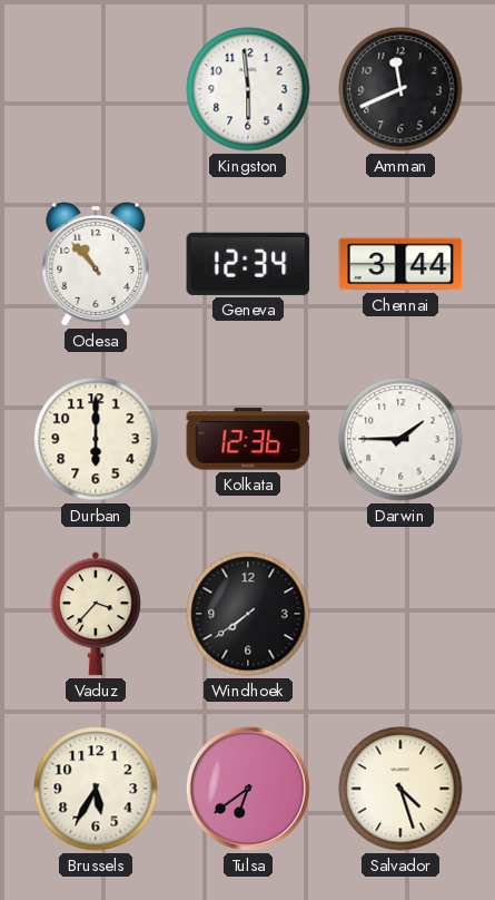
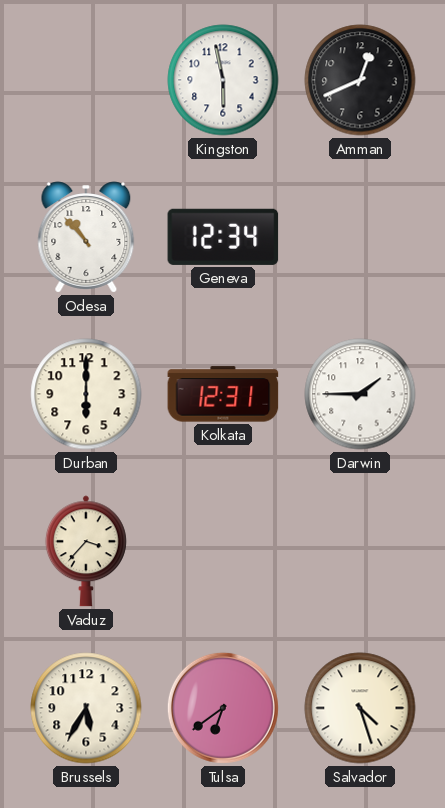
Kingston: 5:59 -> 5:58 (223, 80)
Amman: 11:41 -> 12:41 (360, 80)
Chennai: 3:44 -> none (400, 264)
Kolkata: 12:36 -> 12:31 (223, 394)
Windhoek: 7:39 -> none (248, 614)
